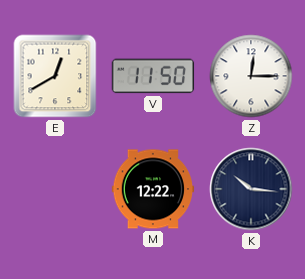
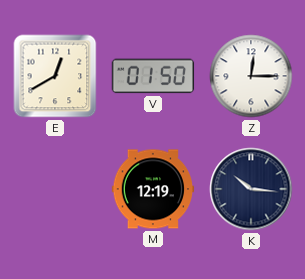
V: 11:50 -> 01:50 (153, 76)
M: 12:22 -> 12:19 (153, 189)
